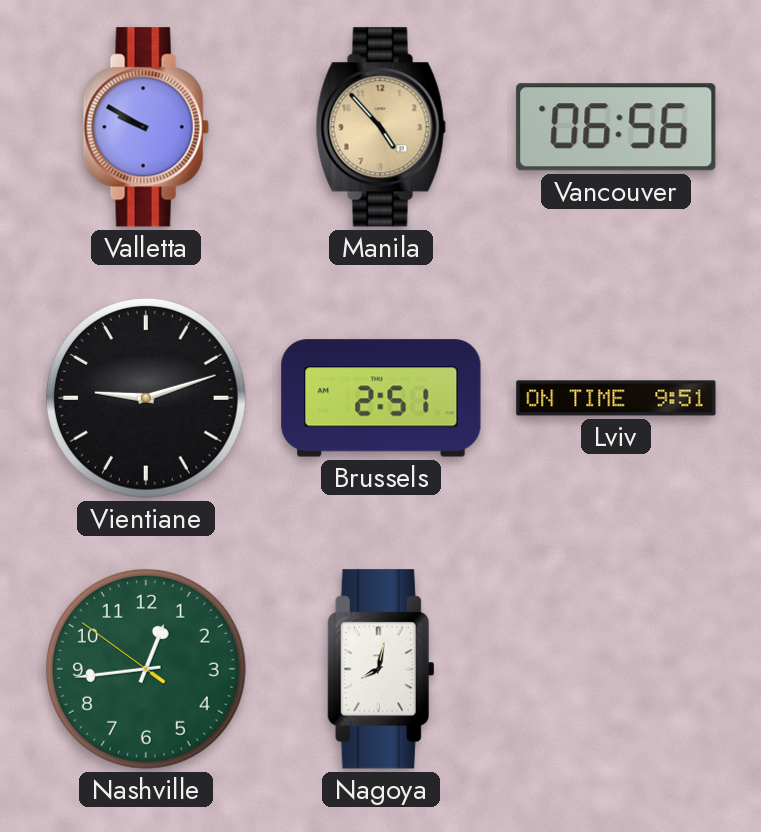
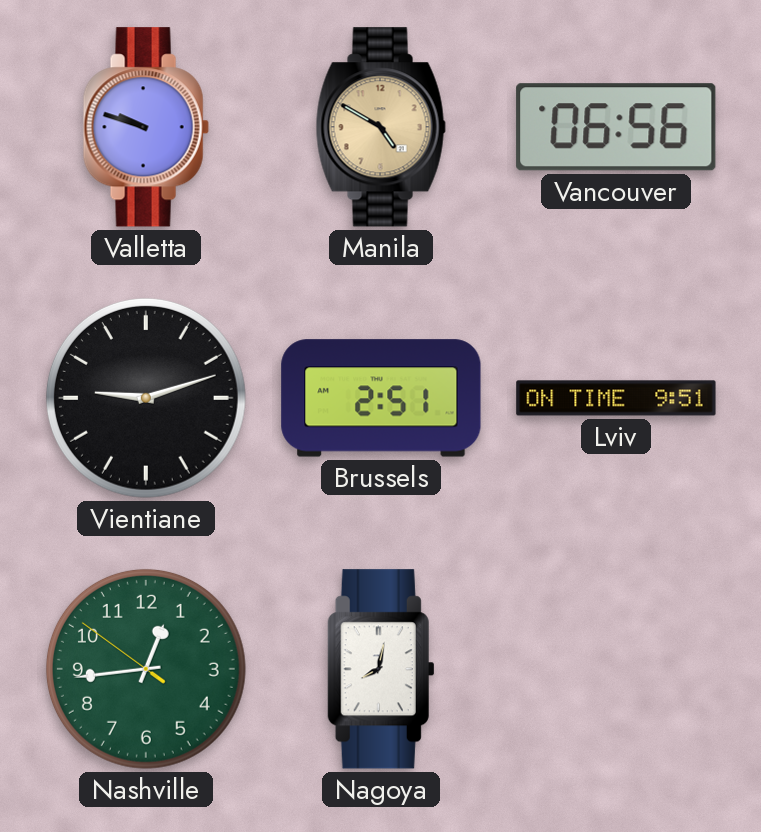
Valletta: 9:50 -> 9:48 (146, 127)
Manila: 4:53 -> 4:50 (381, 127)
